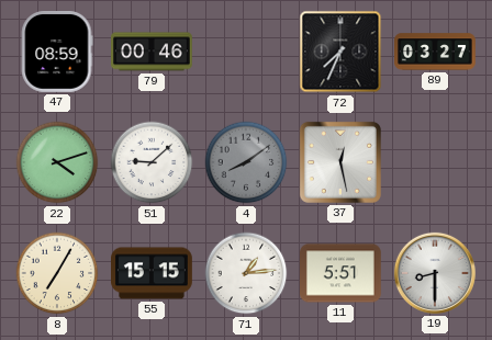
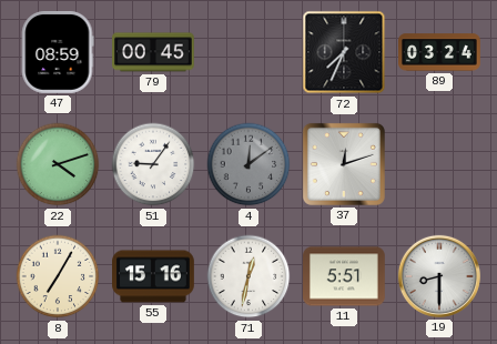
79: 00:46 -> 00:45 (154, 52)
89: 03:27 -> 03:24 (440, 52)
51: 9:08 -> 9:06 (153, 164)
4: 8:09 -> 12:09 (248, 164)
37: 12:28 -> 12:12 (344, 164)
55: 15:15 -> 15:16 (154, 276)
71: 1:14 -> 12:32 (248, 276)
